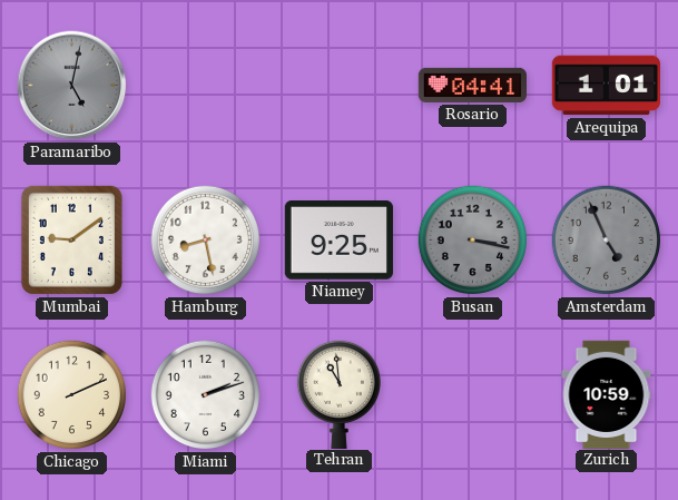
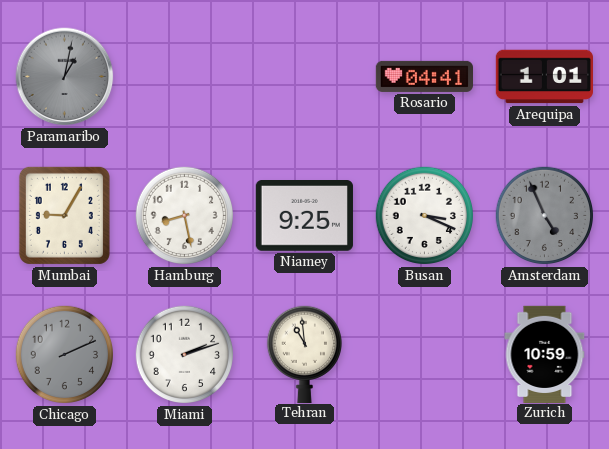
Paramaribo: 5:02 -> 1:02 (65, 77)
Mumbai: 9:09 -> 9:05 (64, 215)
Busan: 3:17 -> 3:19 (425, 216)
Busan dial: grey -> white (425, 216)
Chicago dial: cream -> grey (65, 355)
